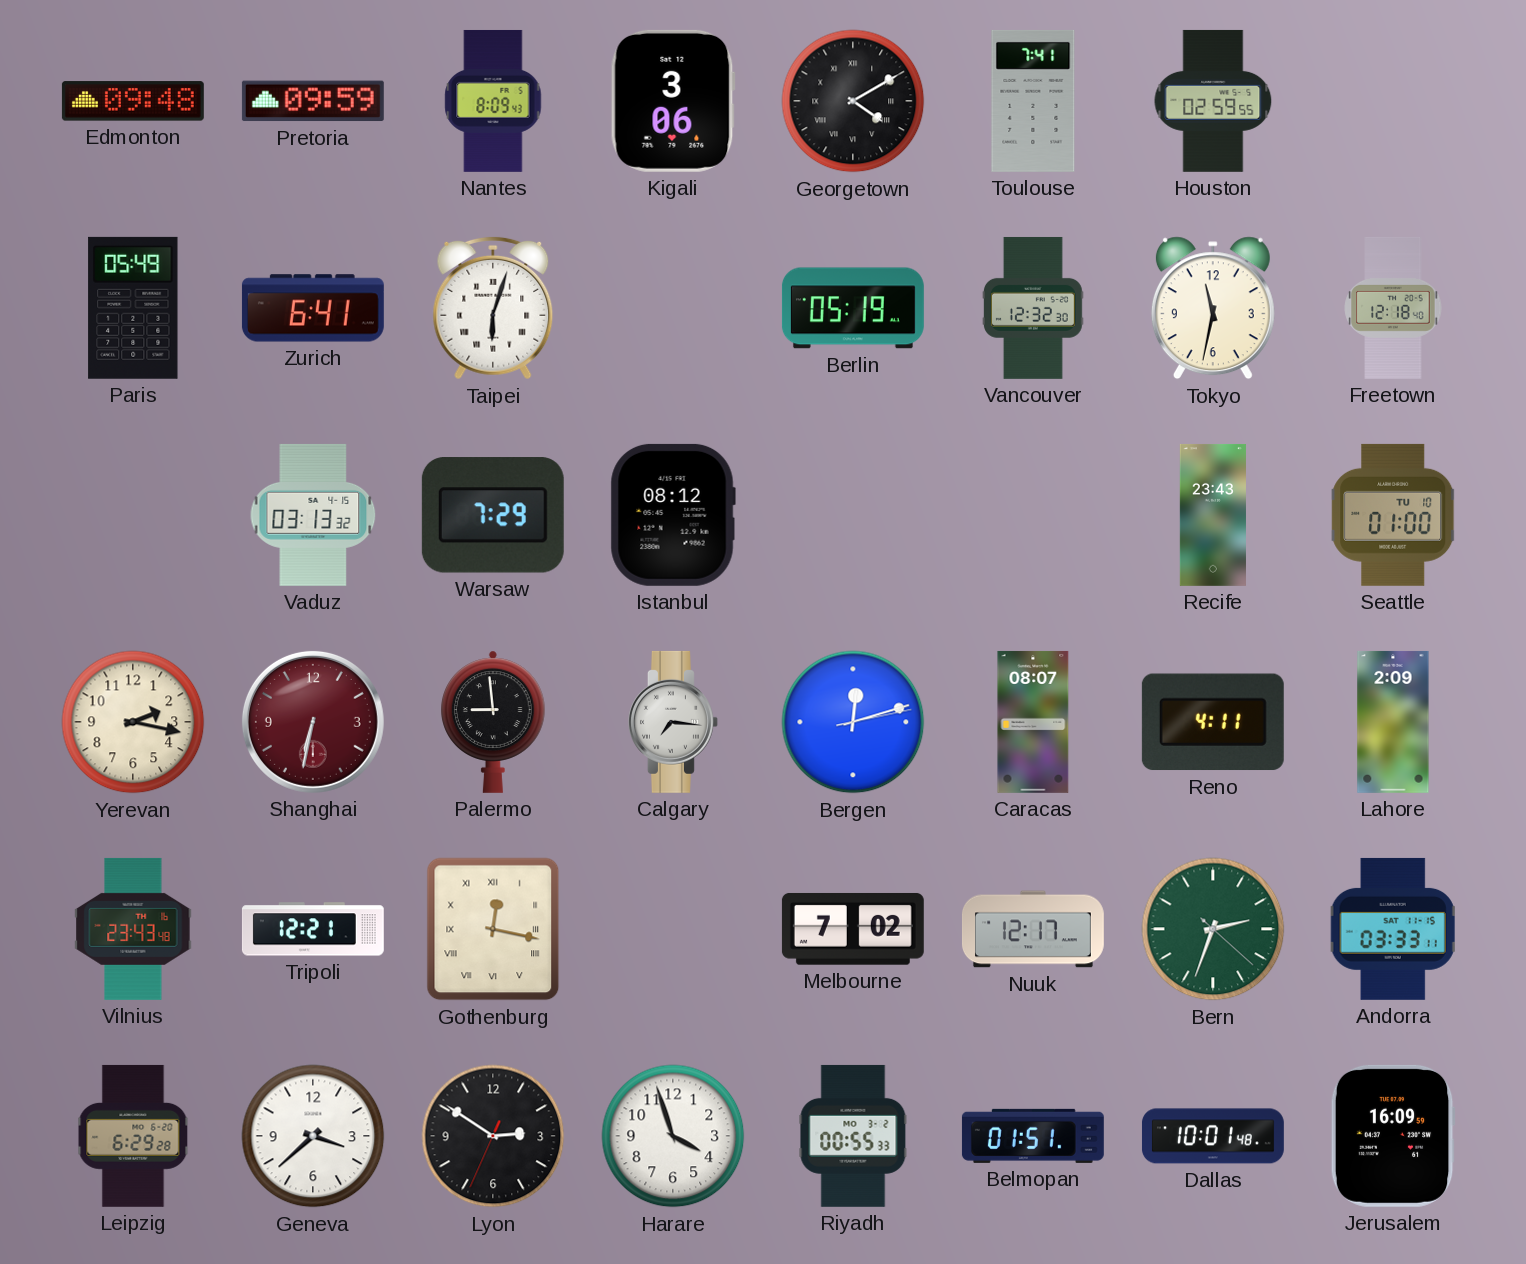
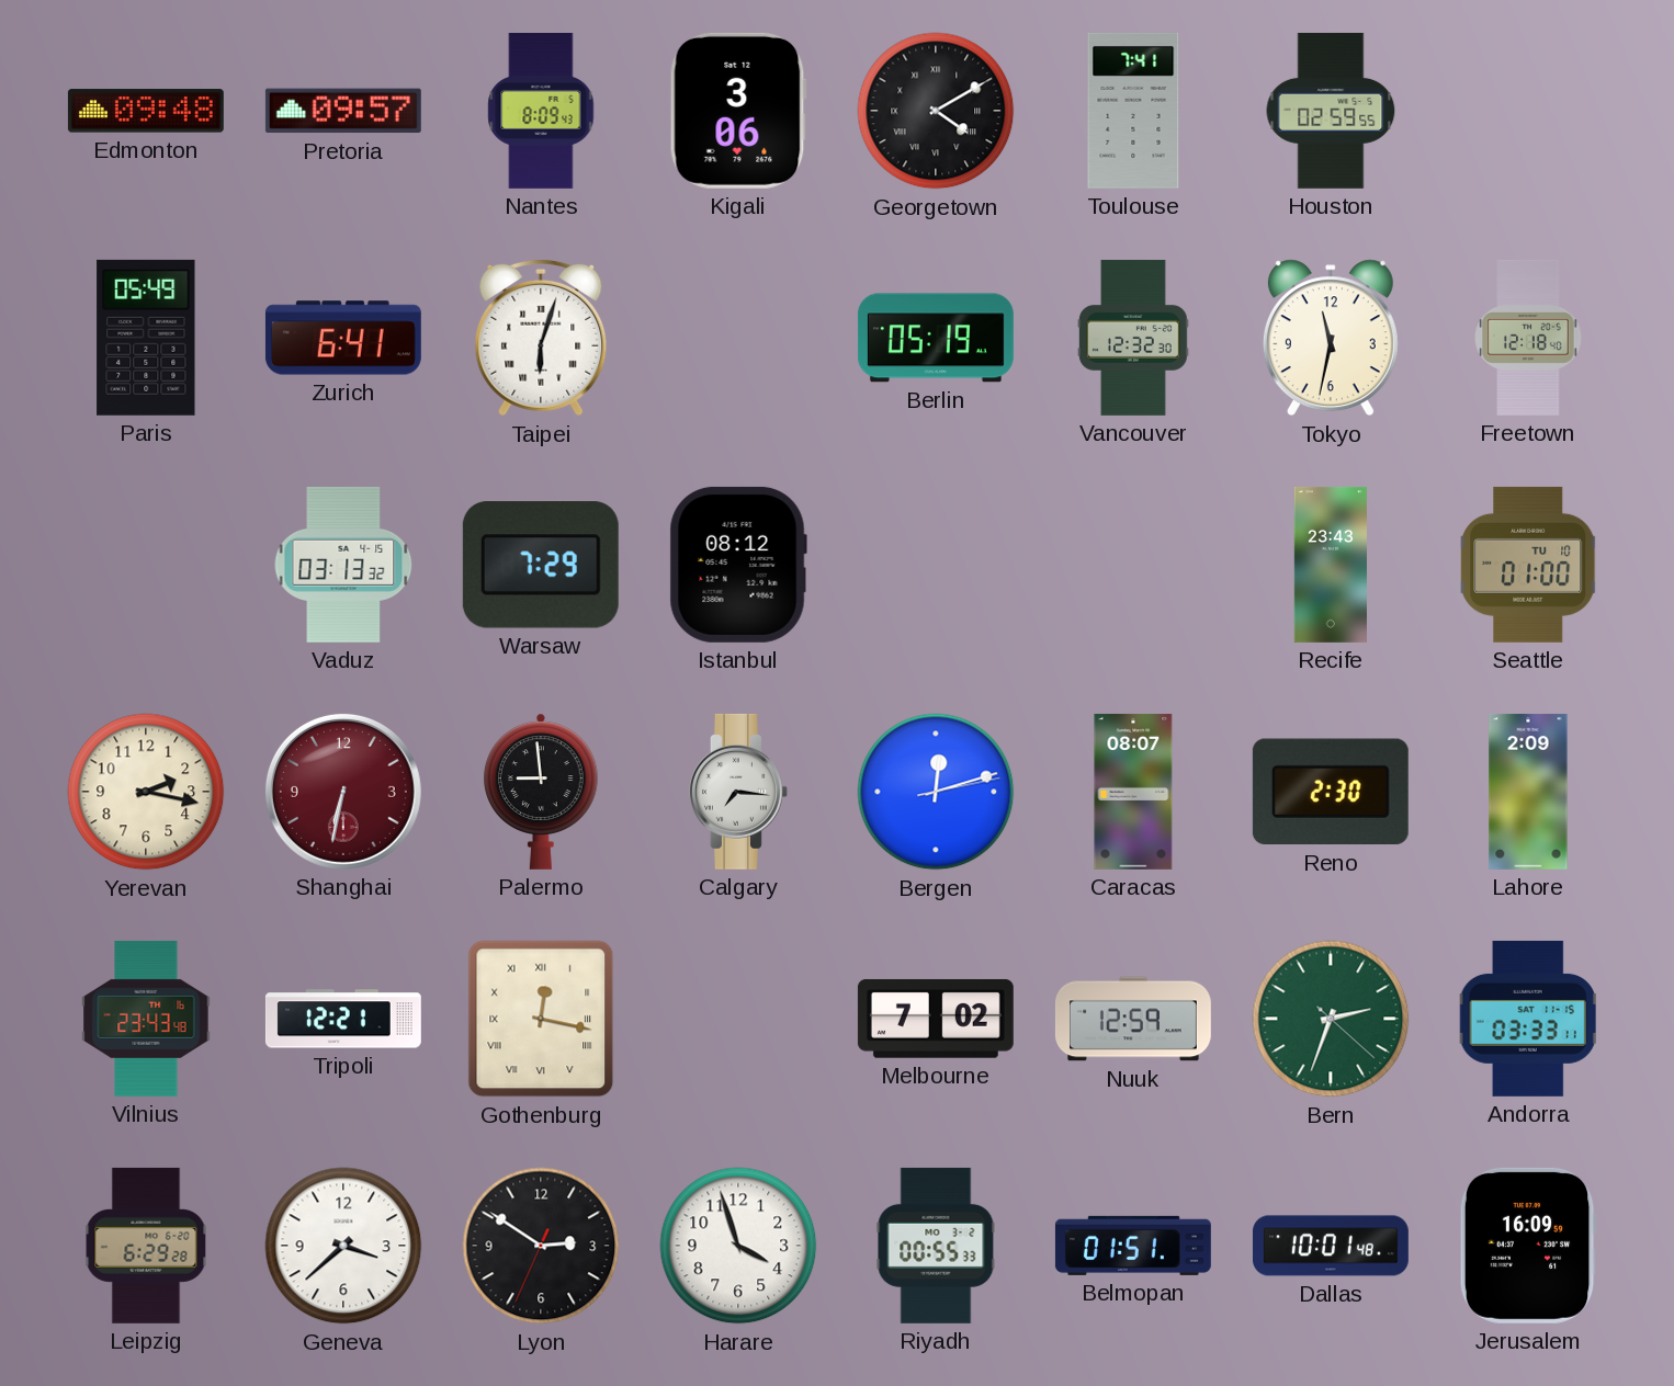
Pretoria: 09:59 -> 09:57 (343, 111)
Reno: 4:11 -> 2:30 (1331, 792)
Nuuk: 12:17 -> 12:59 (1133, 1019)
